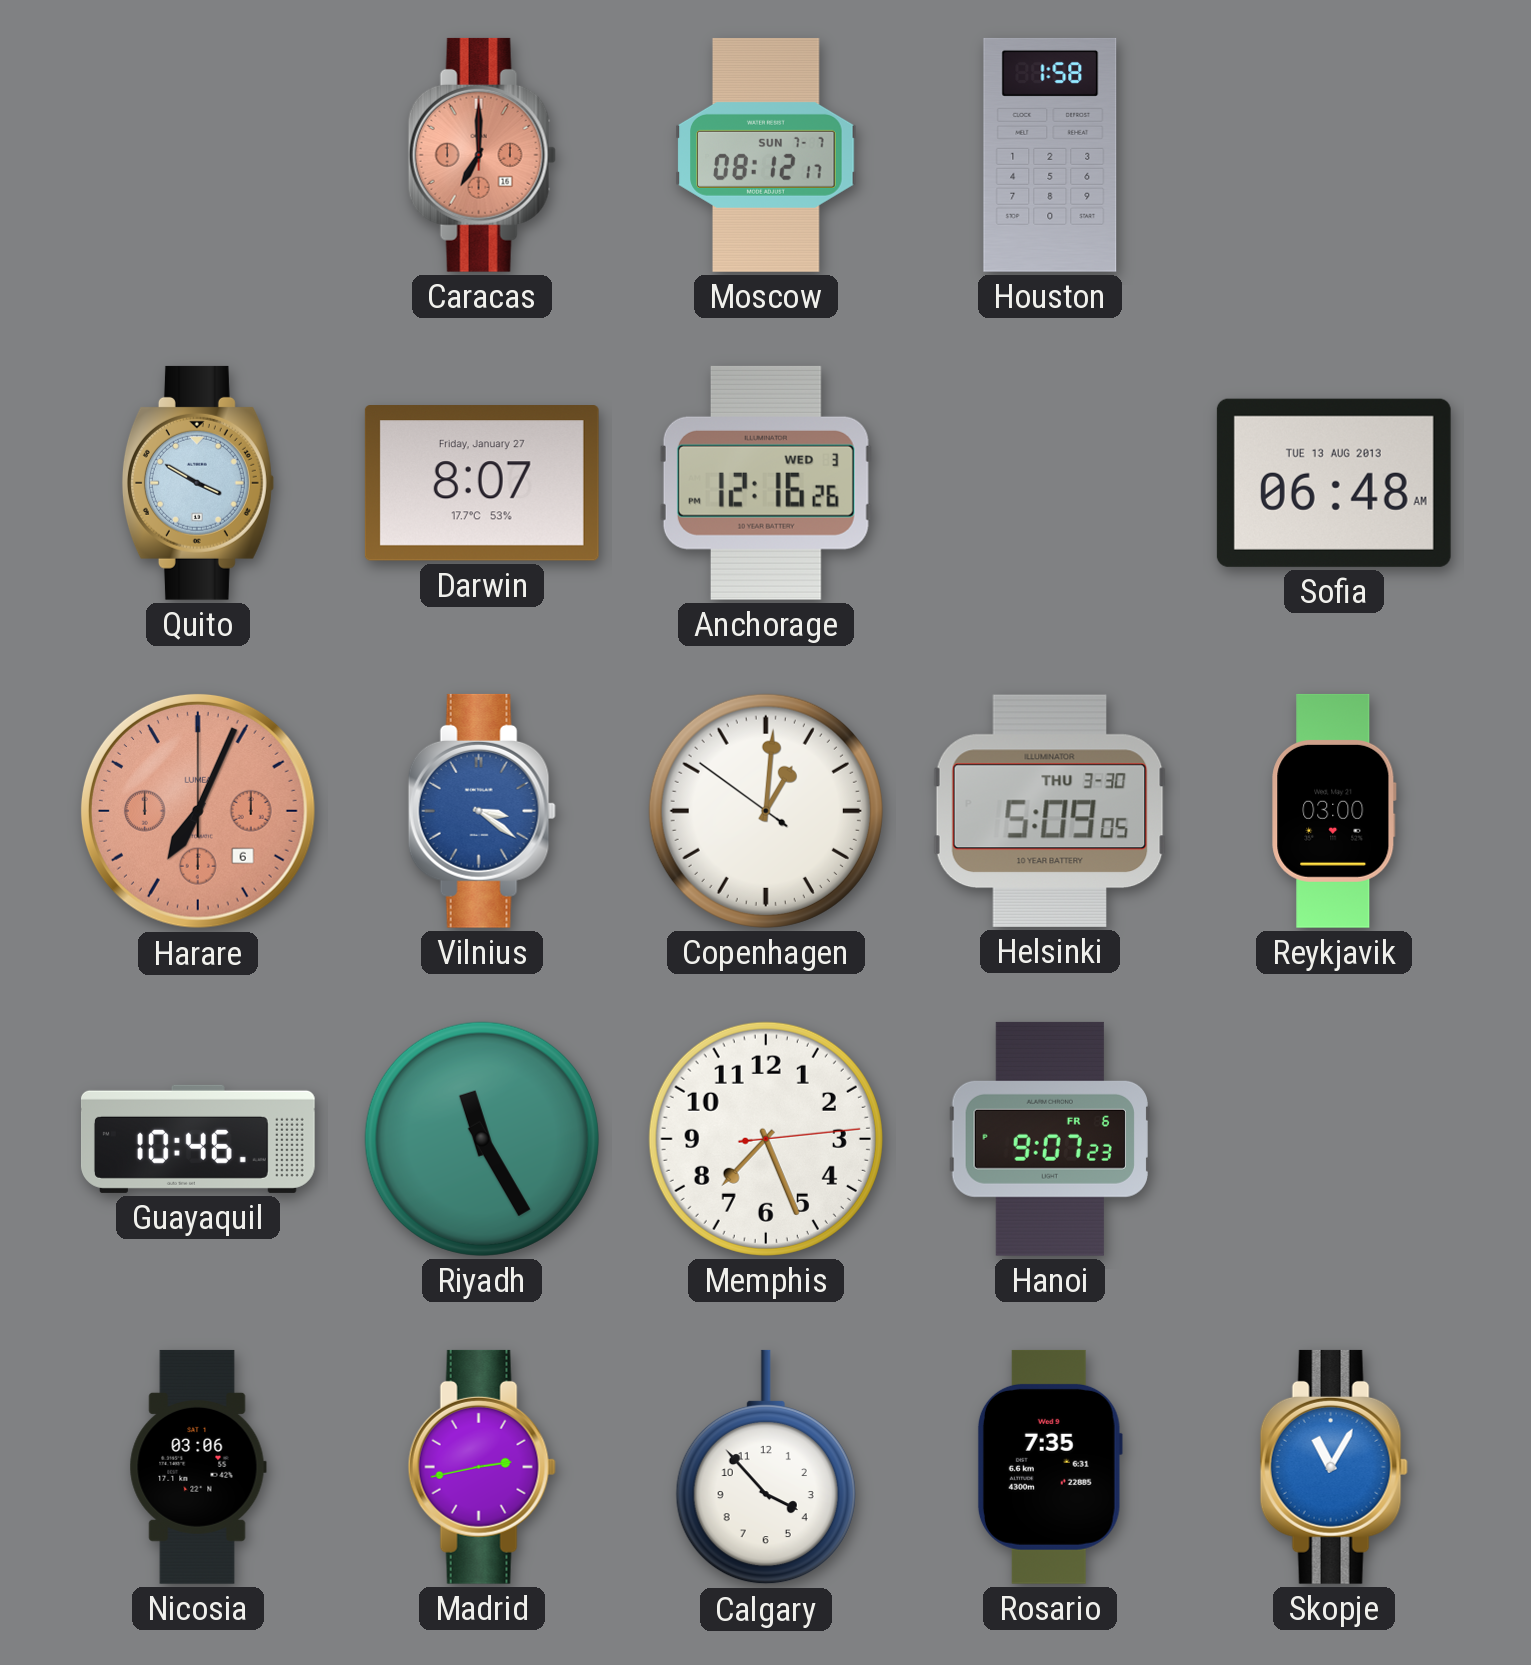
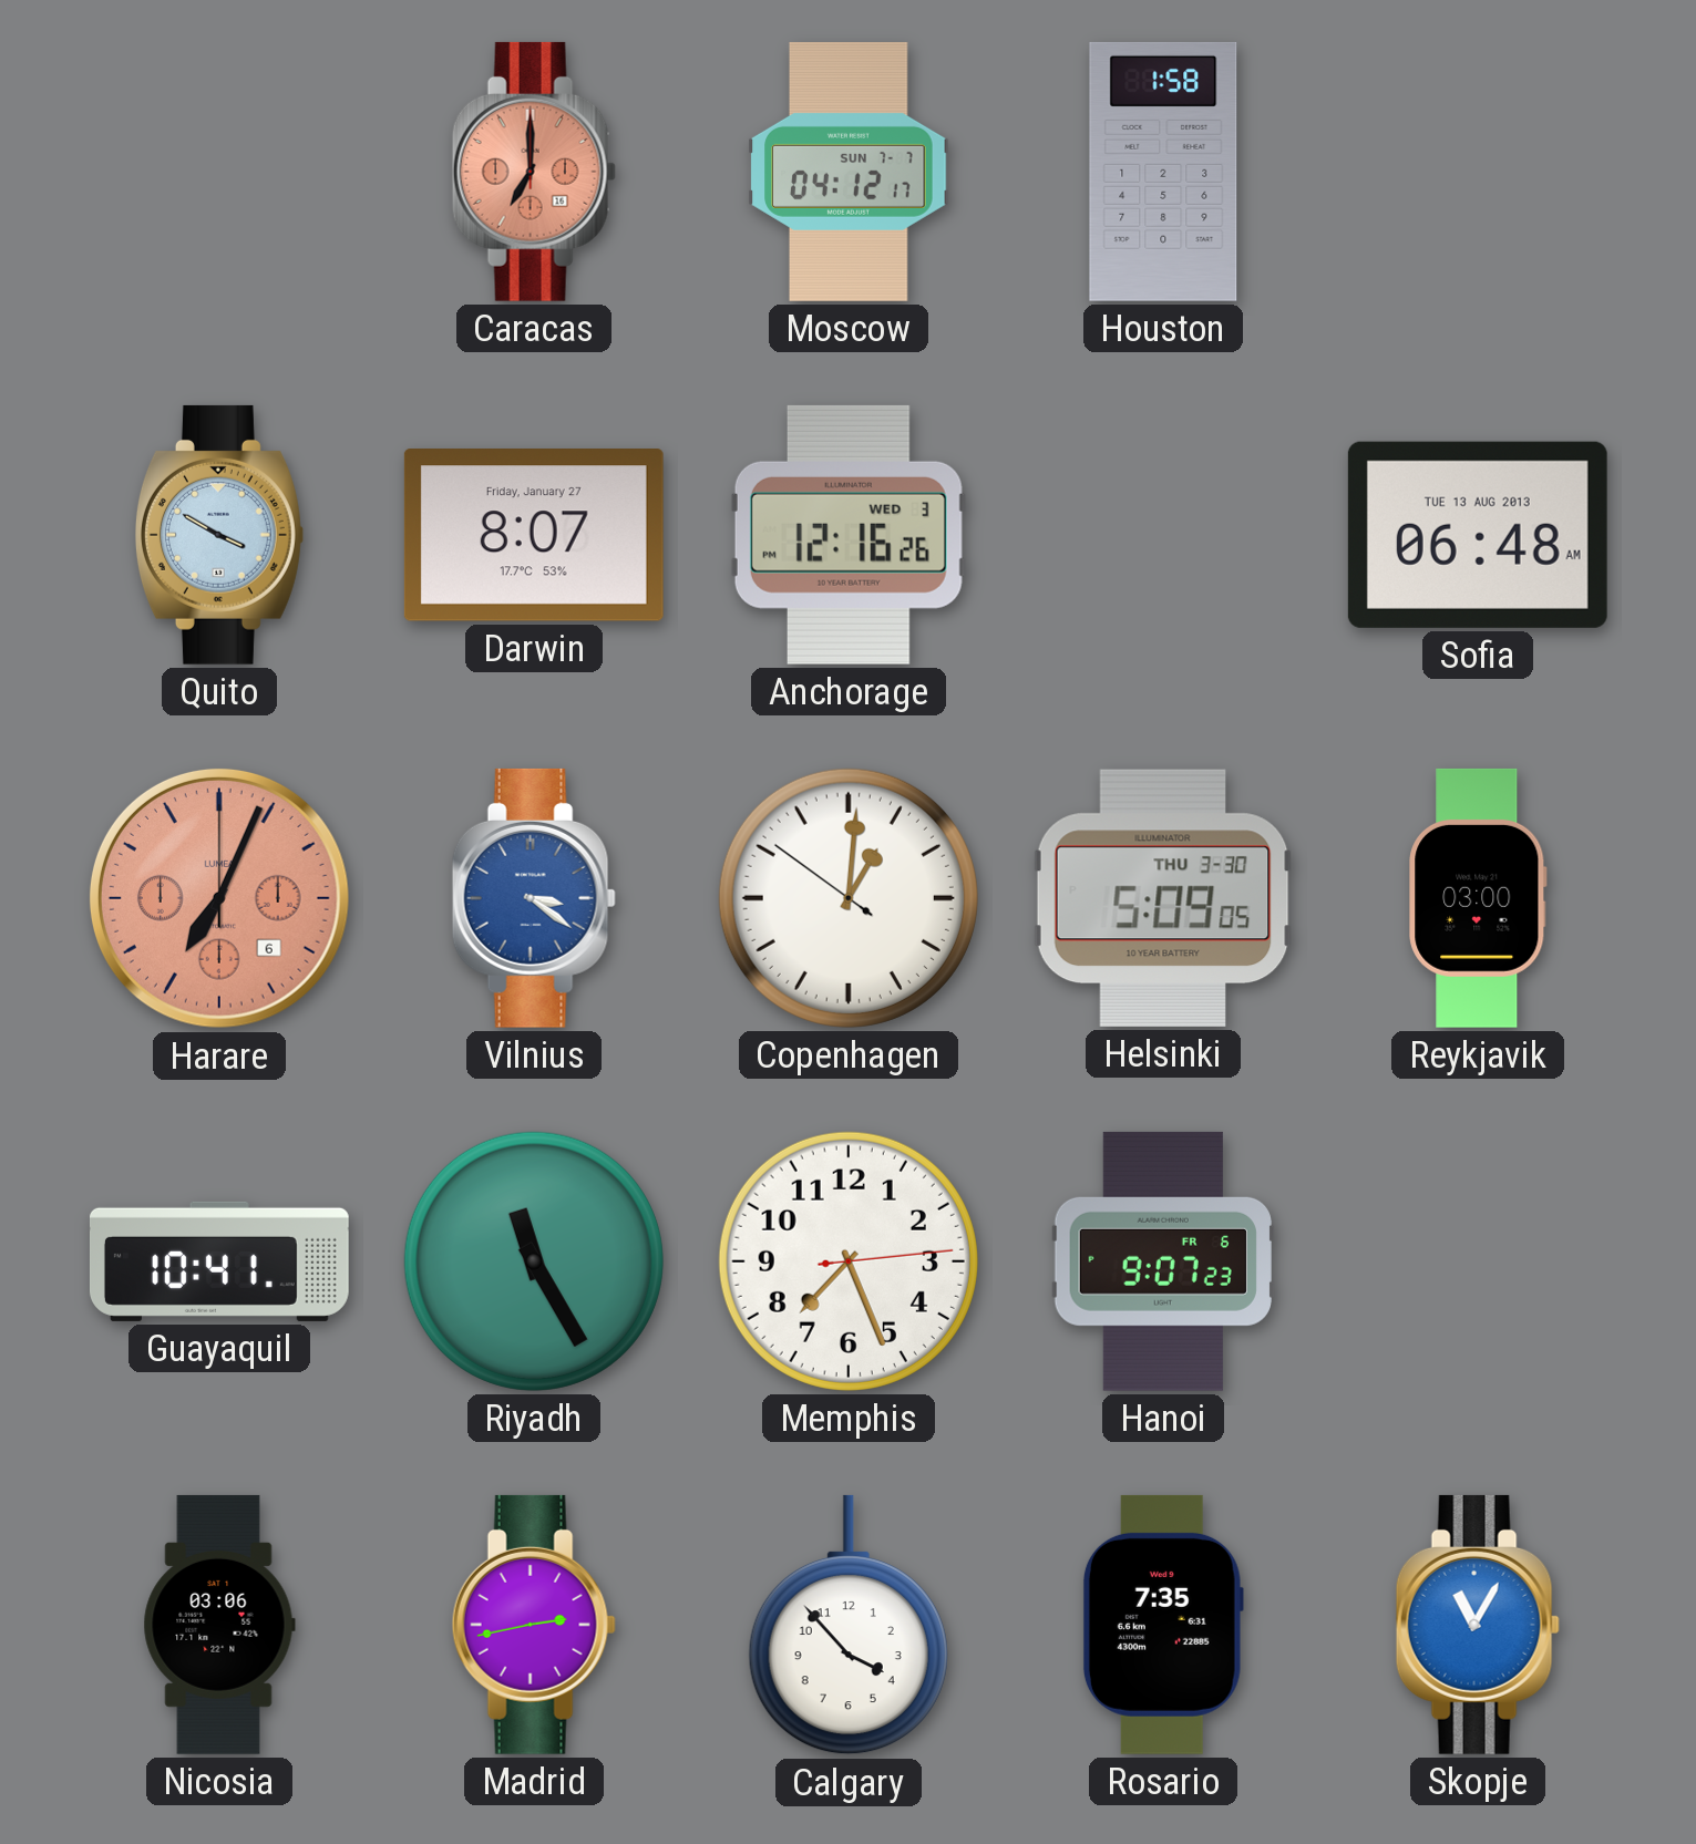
Moscow: 08:12 -> 04:12 (849, 172)
Guayaquil: 10:46 -> 10:41 (219, 1261)
